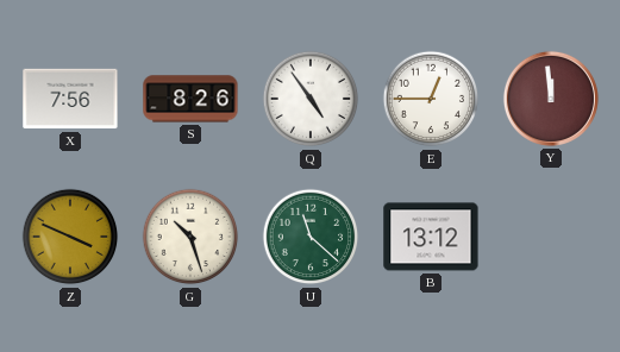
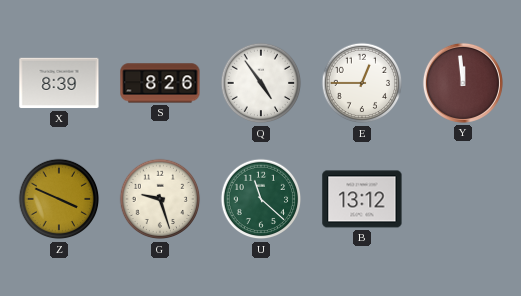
X: 7:56 -> 8:39 (59, 83)
G: 10:27 -> 9:27 (160, 199)
